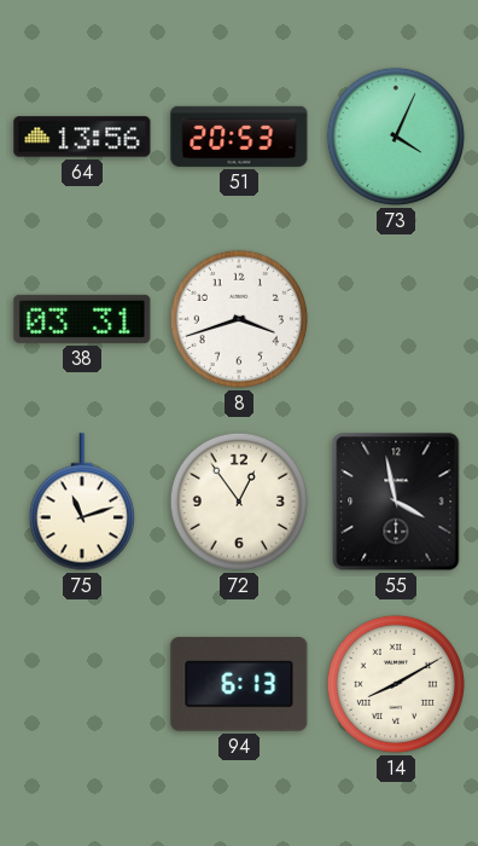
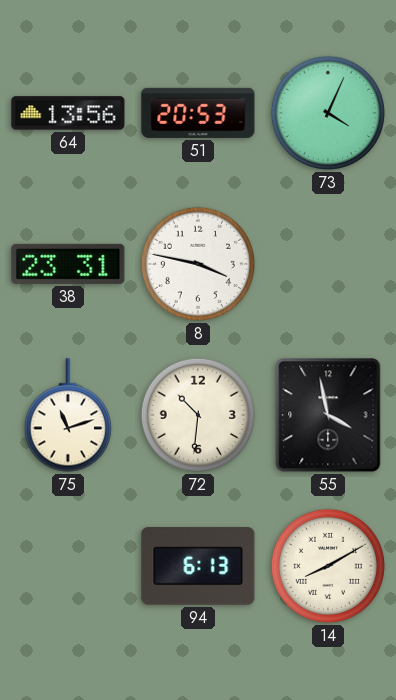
38: 03:31 -> 23:31 (68, 264)
8: 3:42 -> 3:47 (198, 264)
72: 12:54 -> 10:31 (198, 415)
